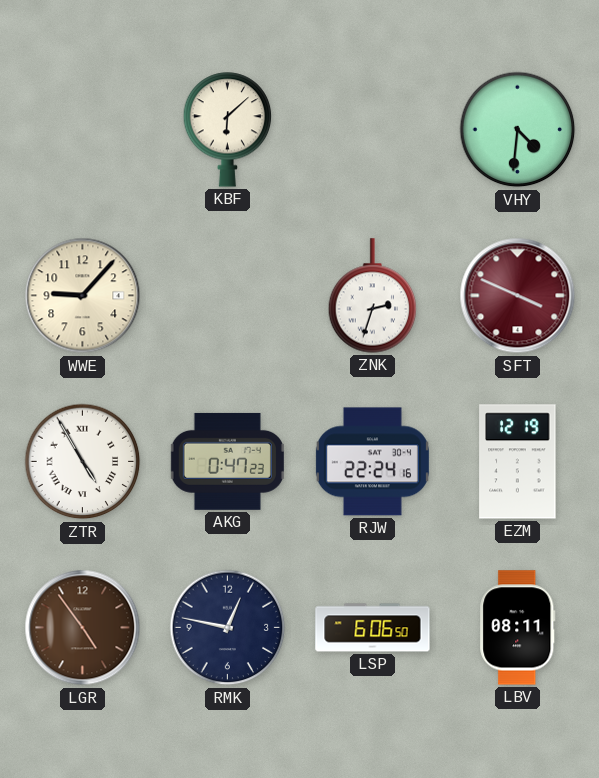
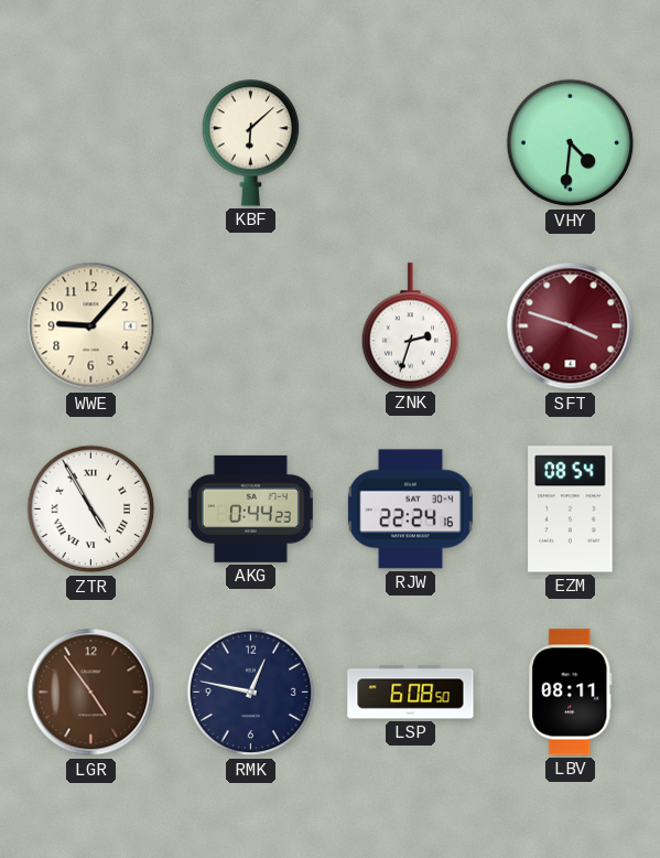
SFT: 3:49 -> 3:48 (571, 326)
AKG: 0:47 -> 0:44 (250, 508)
EZM: 12:19 -> 08:54 (571, 510)
LSP: 6:06 -> 6:08 (411, 693)
